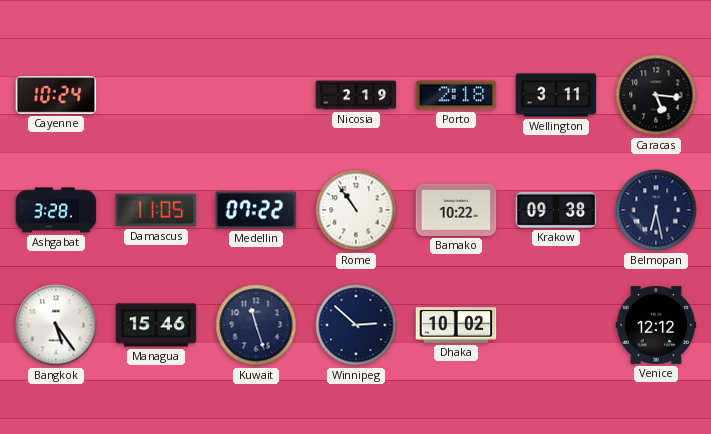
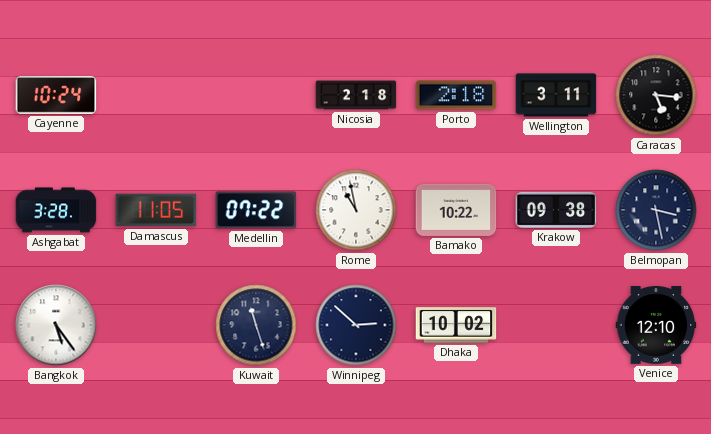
Nicosia: 2:19 -> 2:18 (356, 95)
Rome: 10:54 -> 10:58 (356, 210)
Belmopan: 6:28 -> 3:28 (656, 210)
Managua: 15:46 -> none (156, 325)
Venice: 12:12 -> 12:10 (656, 325)
